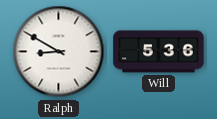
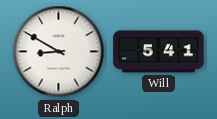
Will: 5:36 -> 5:41 (159, 52)
